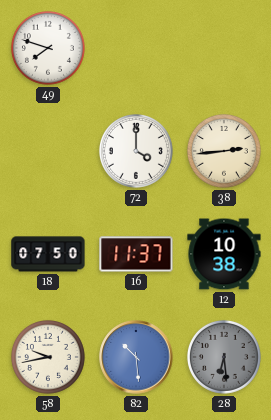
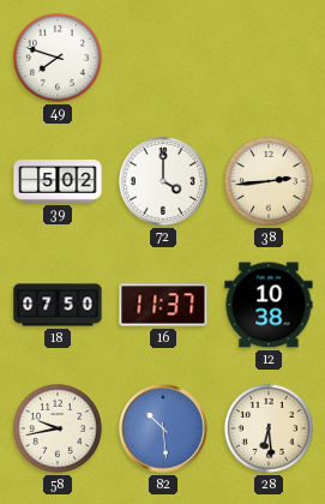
39: none -> 5:02 (58, 181)
28 dial: grey -> cream (269, 428)
